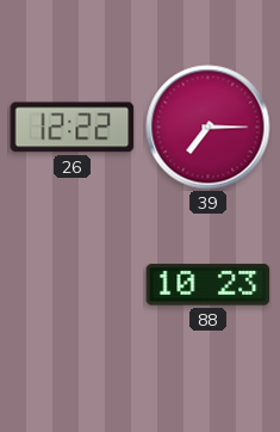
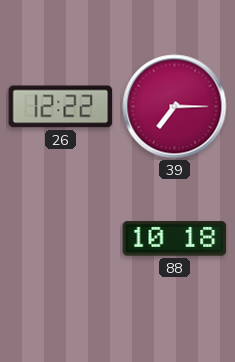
88: 10:23 -> 10:18 (175, 239)
